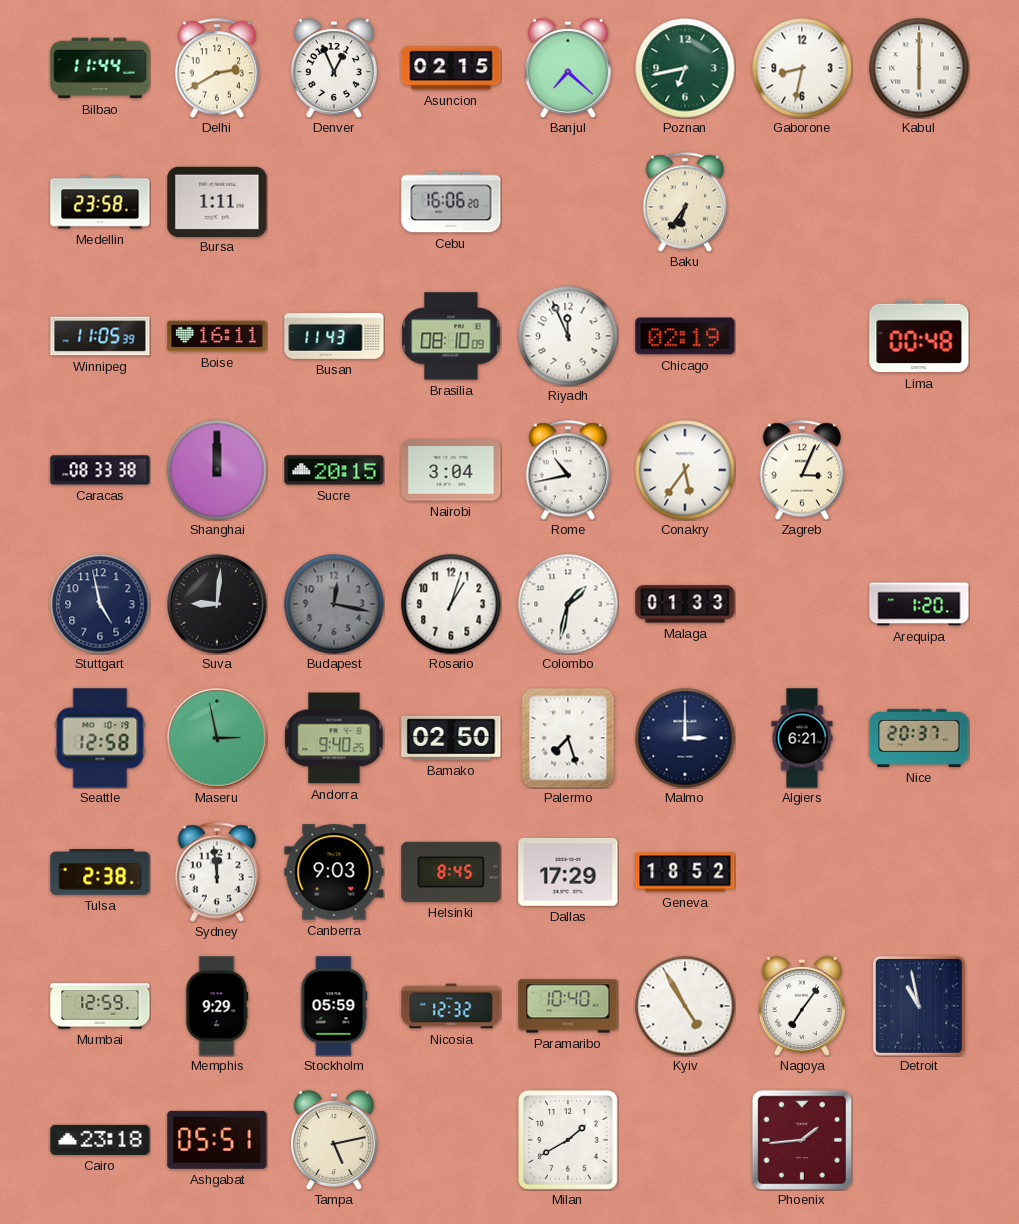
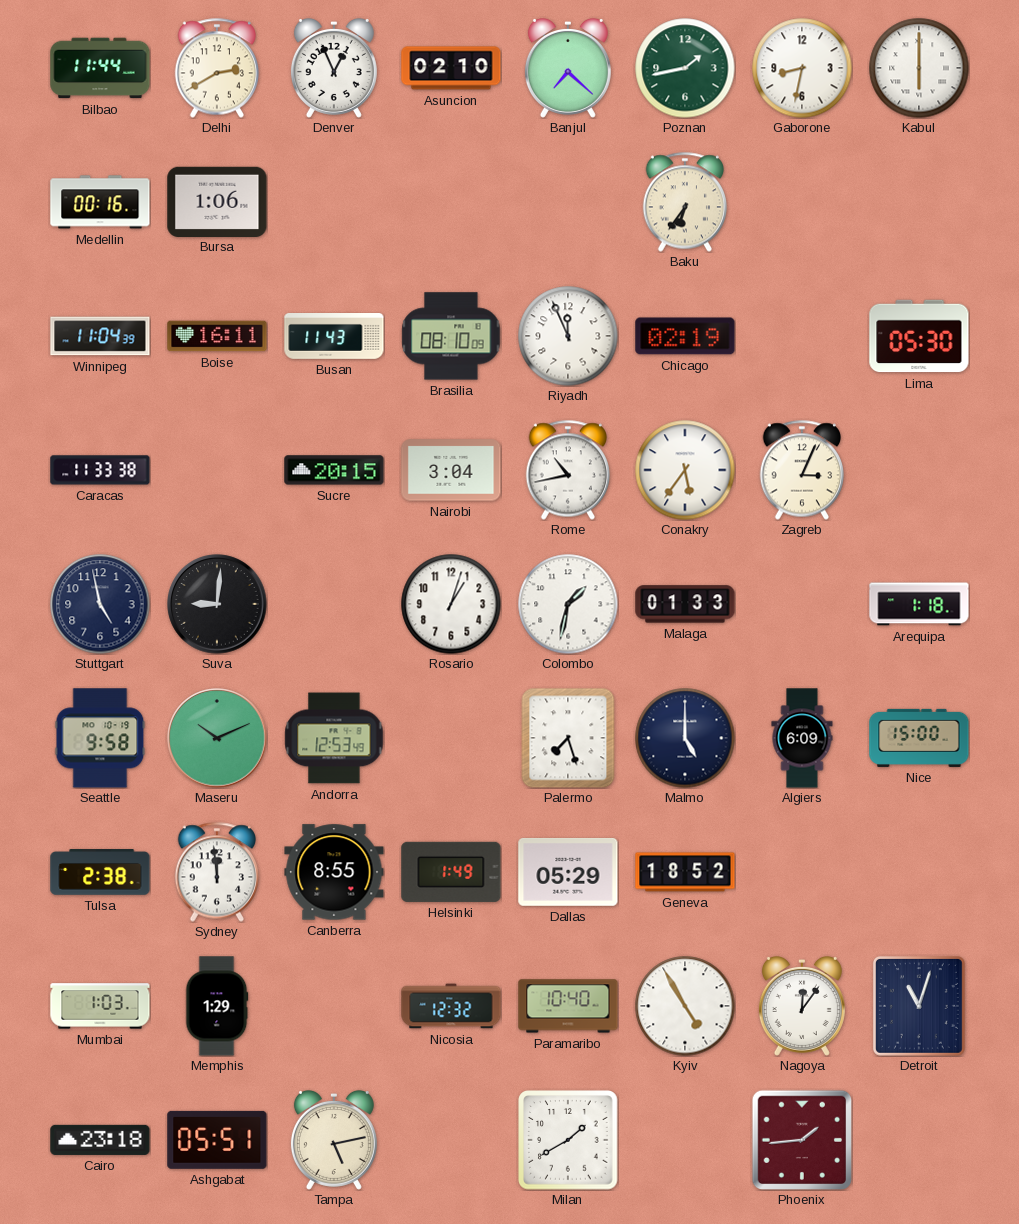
Asuncion: 02:15 -> 02:10 (451, 68)
Poznan: 6:43 -> 1:43 (685, 68)
Medellin: 23:58 -> 00:16 (100, 202)
Bursa: 1:11 -> 1:06 (217, 201)
Cebu: 16:06 -> none (451, 202)
Winnipeg: 11:05 -> 11:04 (100, 336)
Lima: 00:48 -> 05:30 (919, 336)
Caracas: 08:33 -> 11:33 (100, 470)
Shanghai: 12:00 -> none (217, 470)
Budapest: 12:17 -> none (334, 604)
Arequipa: 1:20 -> 1:18 (919, 604)
Seattle: 12:58 -> 9:58 (100, 738)
Maseru: 2:58 -> 10:11 (217, 738)
Andorra: 9:40 -> 12:53 (334, 738)
Bamako: 02:50 -> none (451, 738)
Malmo: 3:00 -> 5:00 (685, 738)
Algiers: 6:21 -> 6:09 (802, 738)
Nice: 20:37 -> 15:00 (919, 738)
Canberra: 9:03 -> 8:55 (334, 872)
Helsinki: 8:45 -> 1:49 (451, 872)
Dallas: 17:29 -> 05:29 (568, 872)
Mumbai: 12:59 -> 1:03 (100, 1006)
Memphis: 9:29 -> 1:29 (217, 1006)
Stockholm: 05:59 -> none (334, 1006)
Nagoya: 7:06 -> 12:06 (802, 1006)
Detroit: 10:58 -> 11:03 (919, 1006)
